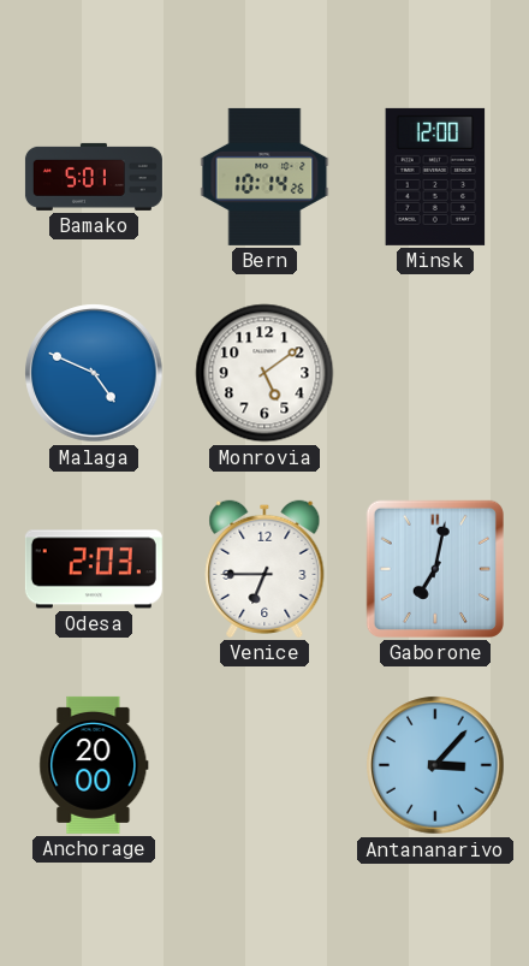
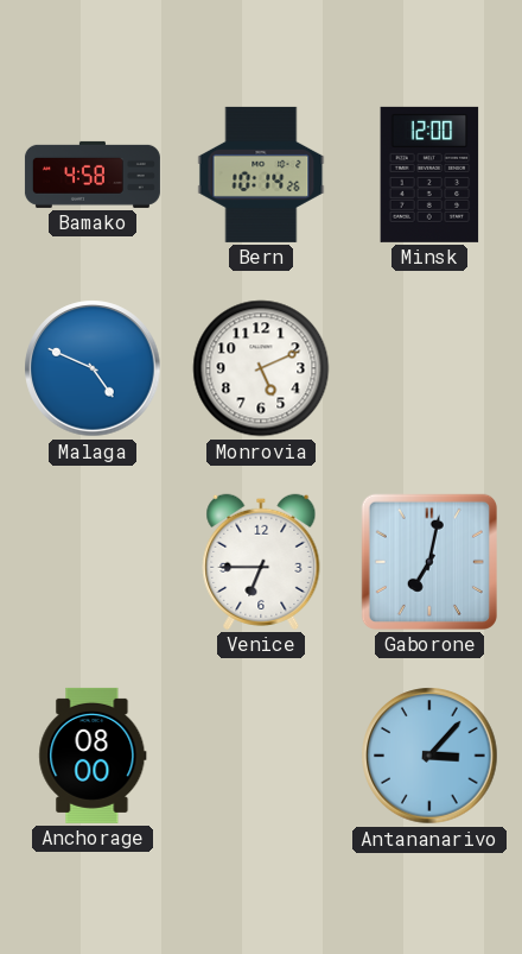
Bamako: 5:01 -> 4:58 (93, 175)
Monrovia: 5:09 -> 5:11 (261, 368)
Odesa: 2:03 -> none (94, 569)
Anchorage: 20:00 -> 08:00 (93, 756)
